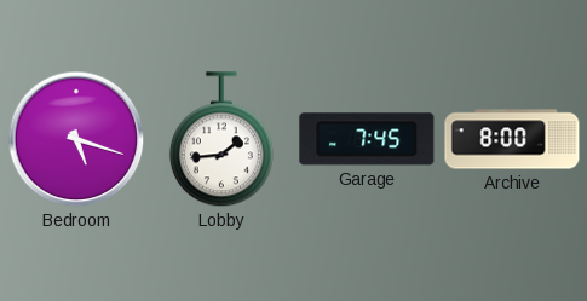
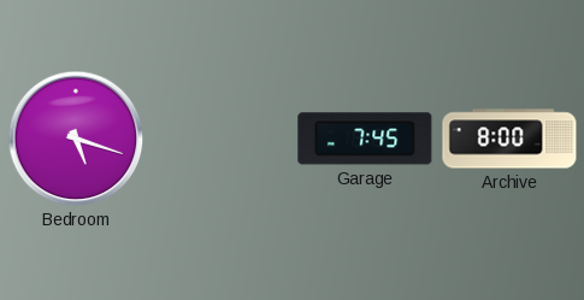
Lobby: 1:44 -> none (221, 140)
